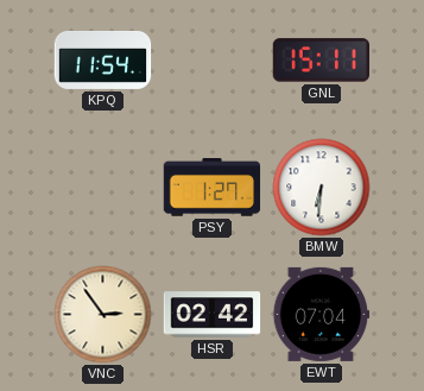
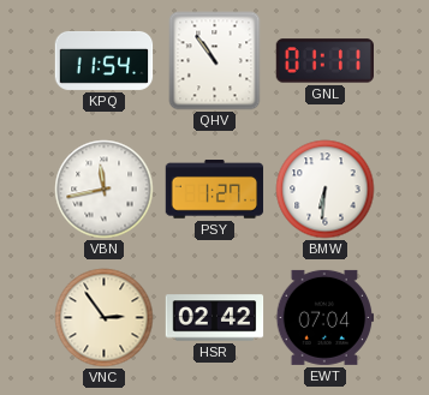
QHV: none -> 10:54 (215, 61)
GNL: 15:11 -> 01:11 (326, 61)
VBN: none -> 11:43 (105, 190)
